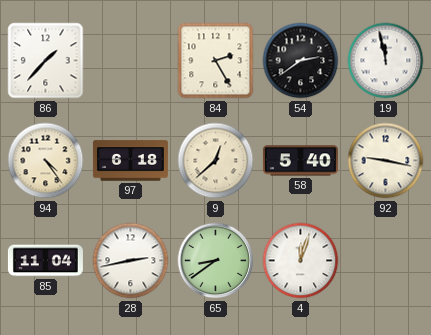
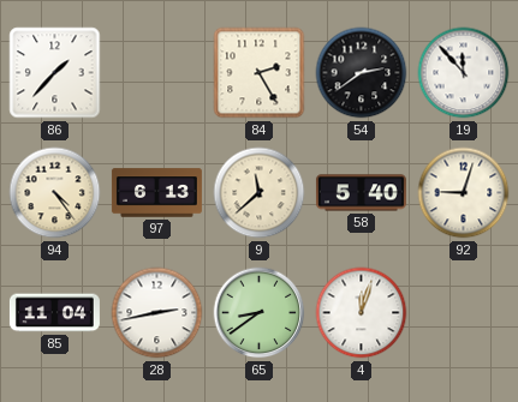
19: 11:58 -> 11:53 (464, 73)
97: 6:18 -> 6:13 (156, 193)
9: 12:38 -> 11:38 (260, 193)
92: 9:17 -> 9:03 (464, 193)
